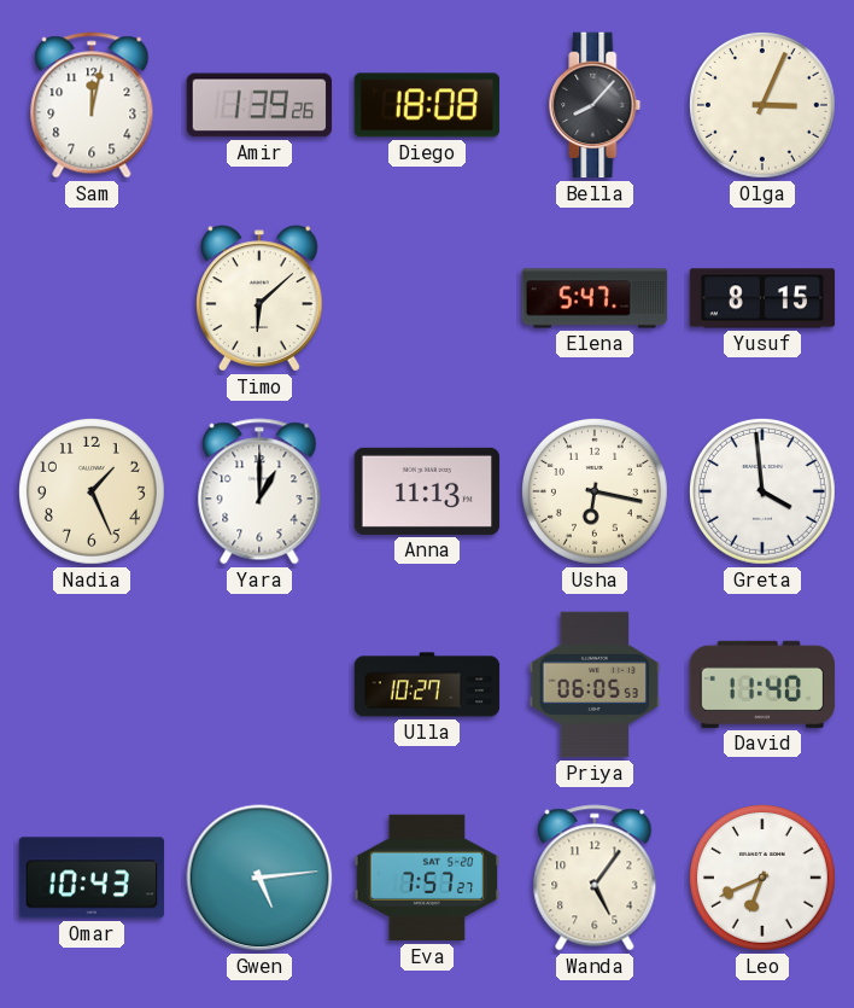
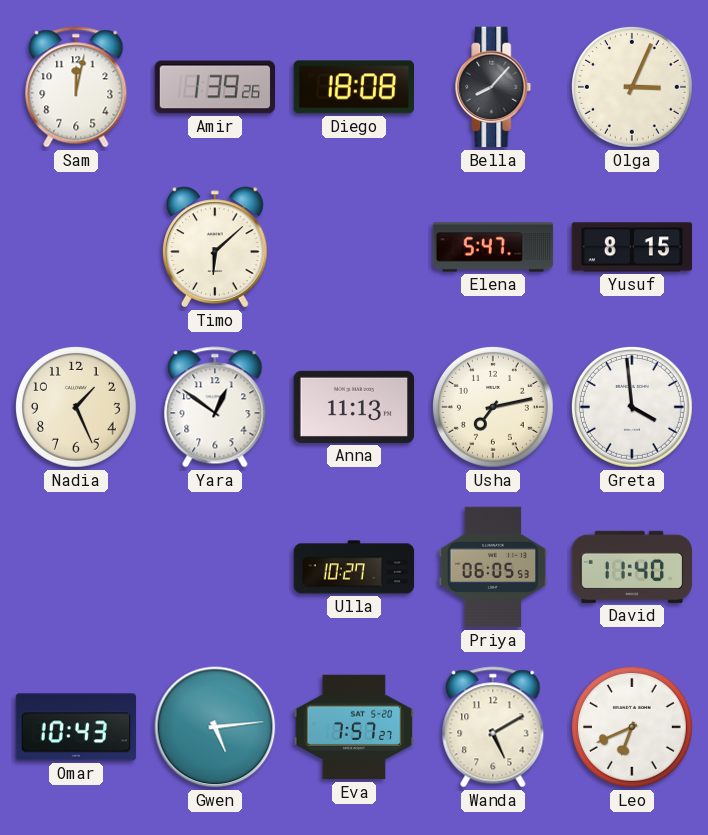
Yara: 1:00 -> 12:51 (215, 407)
Usha: 6:17 -> 7:13 (493, 407)
Wanda: 5:06 -> 5:10 (493, 727)
